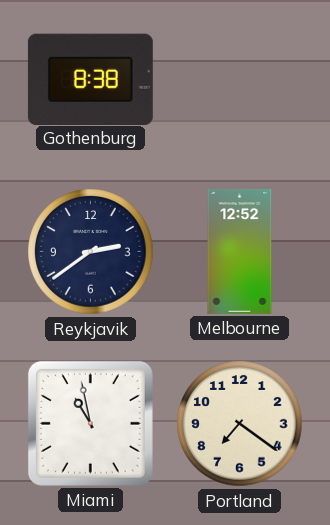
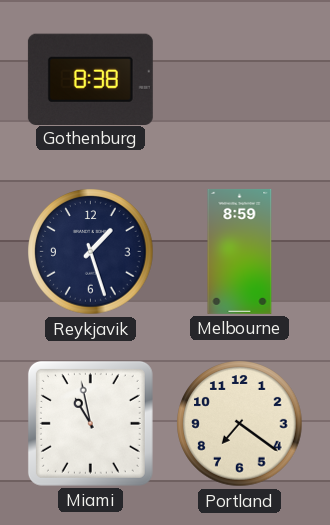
Reykjavik: 2:39 -> 1:27 (91, 252)
Melbourne: 12:52 -> 8:59 (240, 251)
